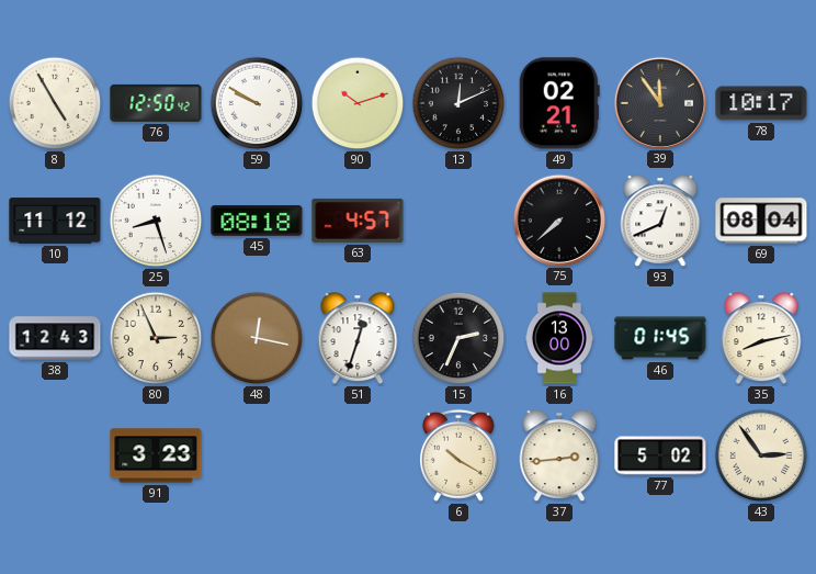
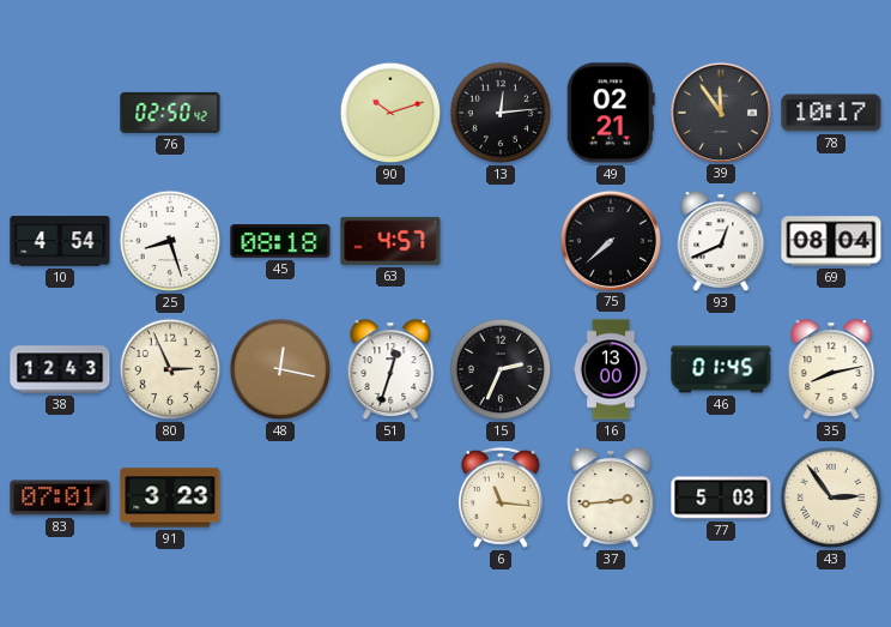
8: 4:55 -> none (55, 103)
76: 12:50 -> 02:50 (170, 113)
59: 9:50 -> none (257, 103)
13: 12:11 -> 12:14 (501, 113)
10: 11:12 -> 4:54 (60, 241)
83: none -> 07:01 (60, 498)
6: 10:20 -> 11:16 (501, 498)
77: 5:02 -> 5:03 (721, 498)
